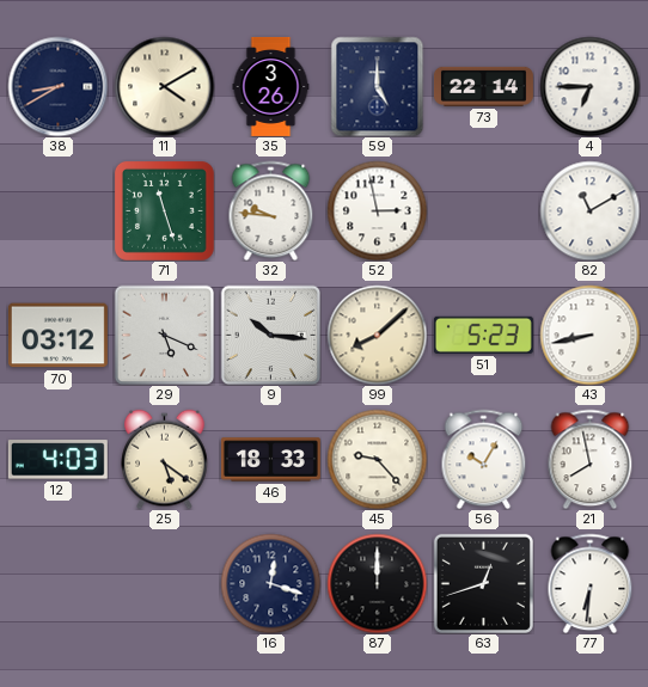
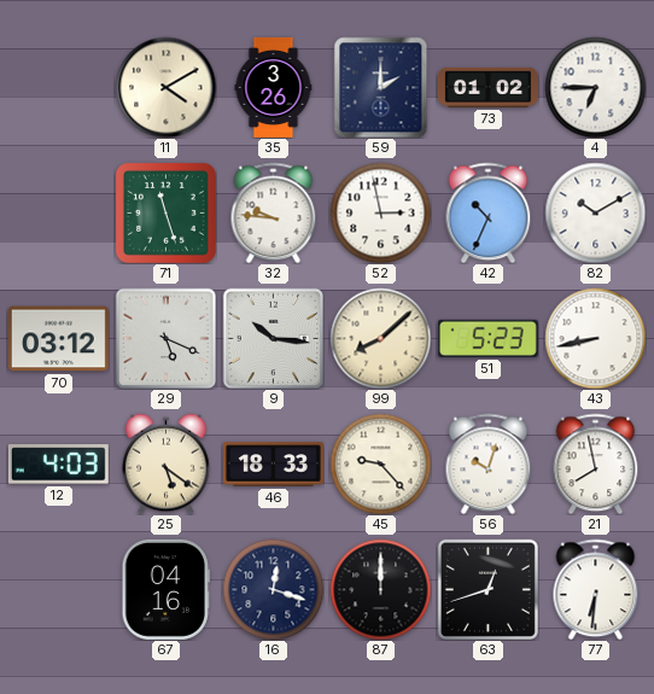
38: 8:40 -> none (57, 86)
59: 5:00 -> 2:00 (381, 87)
73: 22:14 -> 01:02 (487, 87)
42: none -> 10:34 (489, 212)
82: 11:10 -> 10:10 (595, 212)
56: 10:05 -> 10:03 (489, 463)
67: none -> 04:16 (165, 589)
